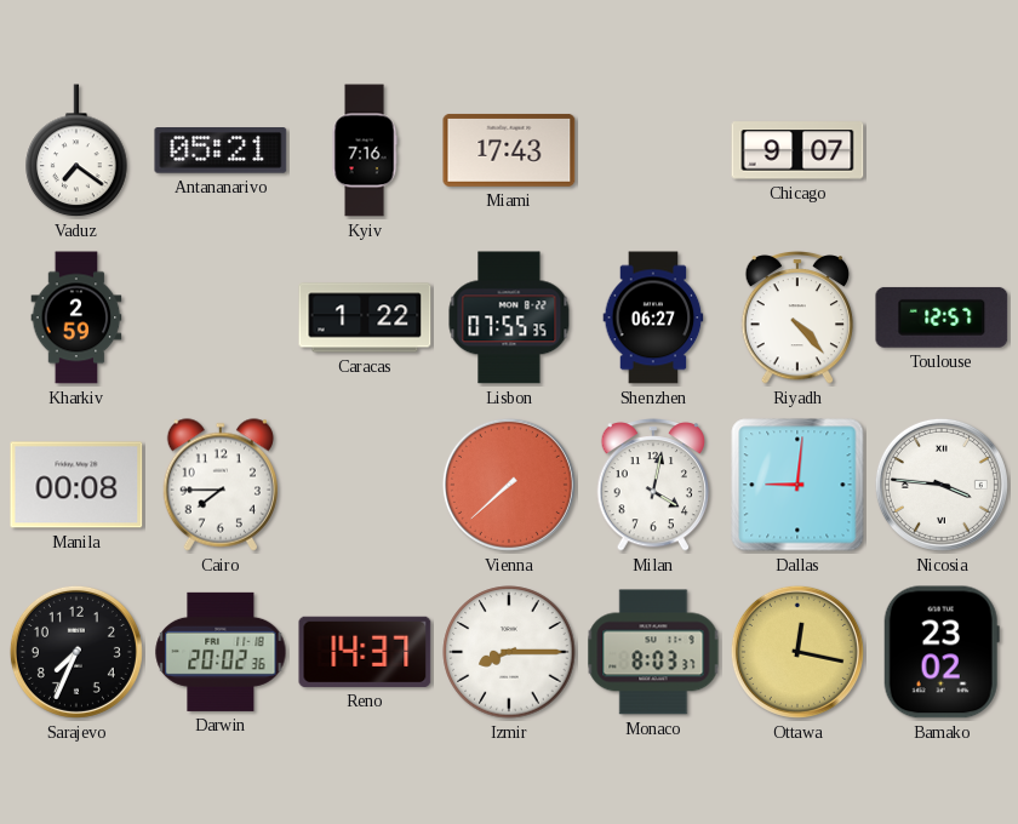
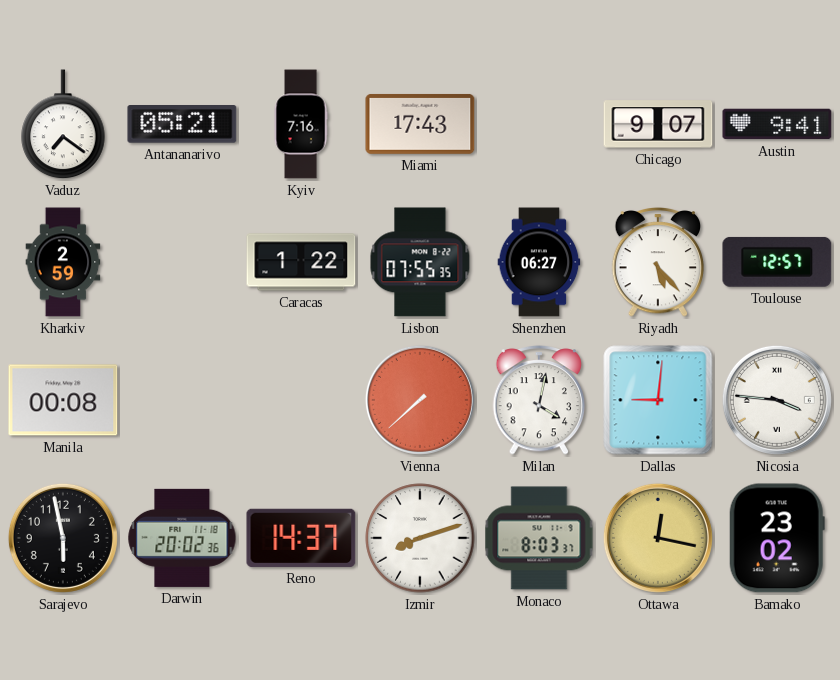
Austin: none -> 9:41 (777, 124)
Riyadh: 4:23 -> 5:23 (658, 262)
Cairo: 7:45 -> none (219, 485)
Sarajevo: 7:34 -> 5:58 (63, 538)
Izmir: 8:15 -> 8:12 (420, 538)
